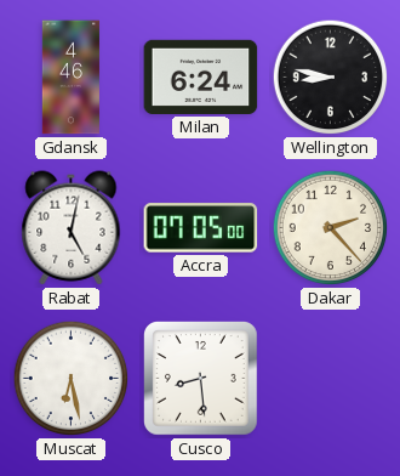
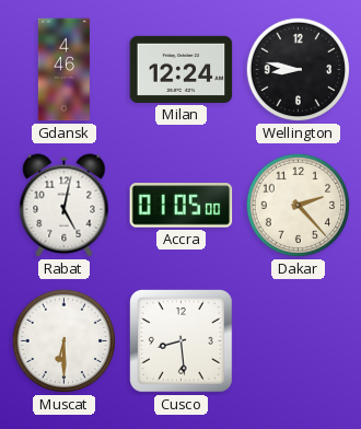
Milan: 6:24 -> 12:24 (182, 69)
Accra: 07:05 -> 01:05 (182, 206)
Muscat: 6:28 -> 6:30 (65, 341)
